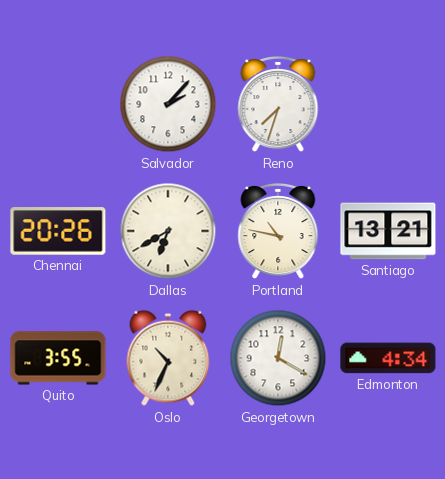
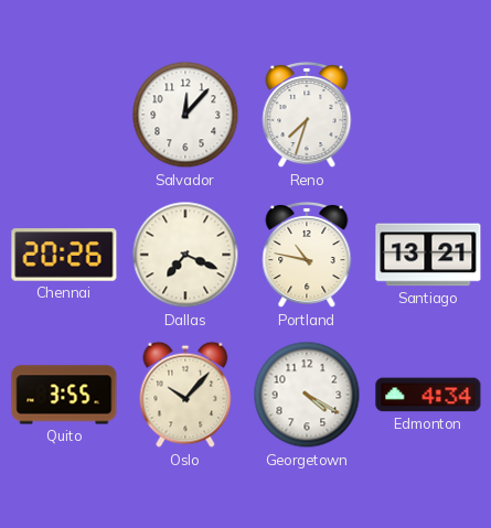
Salvador: 2:07 -> 12:07 (185, 115)
Dallas: 6:40 -> 7:19 (185, 255)
Oslo: 10:34 -> 10:07 (185, 395)
Georgetown: 12:20 -> 4:20 (307, 395)
